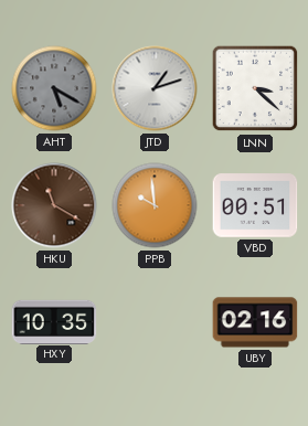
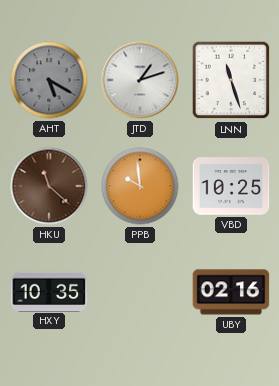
LNN: 3:22 -> 11:27 (231, 80)
HKU: 11:20 -> 11:22 (49, 186)
VBD: 00:51 -> 10:25 (231, 186)
